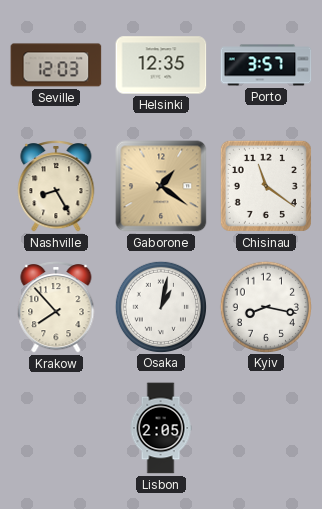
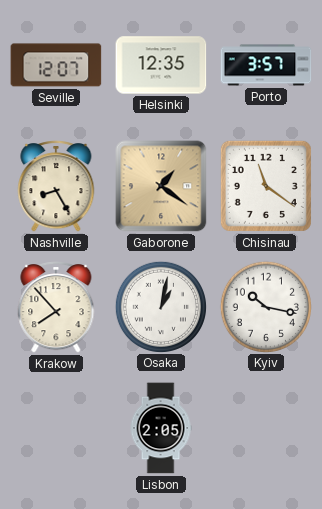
Seville: 12:03 -> 12:07 (56, 65)
Kyiv: 8:17 -> 10:17 (265, 306)
